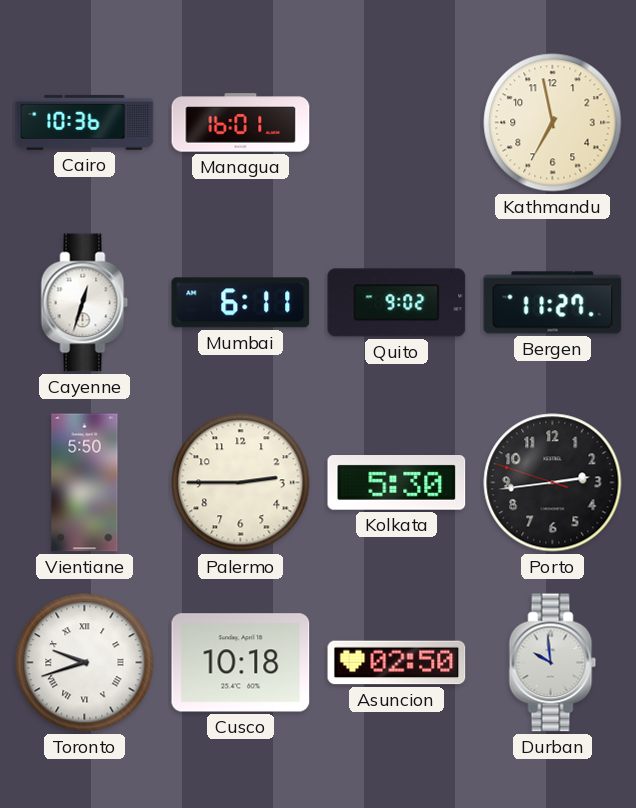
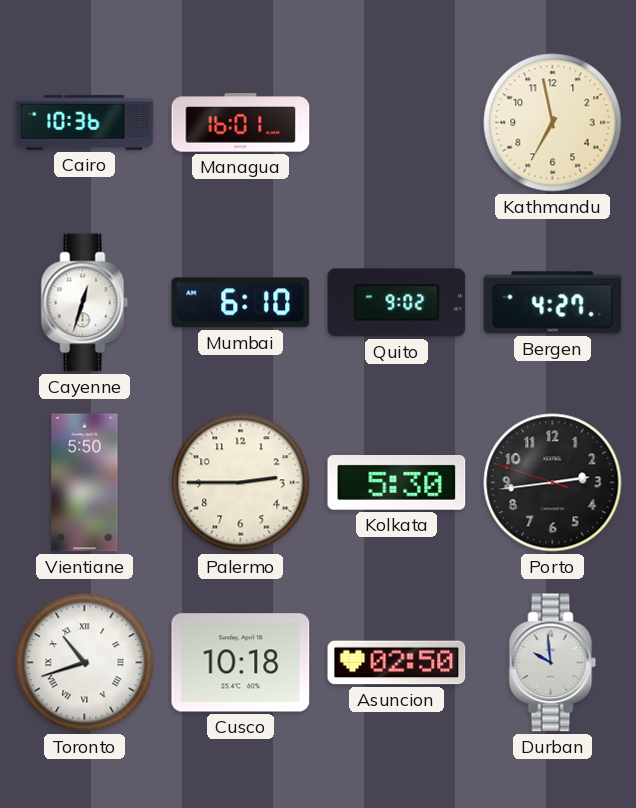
Mumbai: 6:11 -> 6:10 (241, 303)
Bergen: 11:27 -> 4:27 (553, 303)
Toronto: 9:42 -> 10:42 (85, 663)
